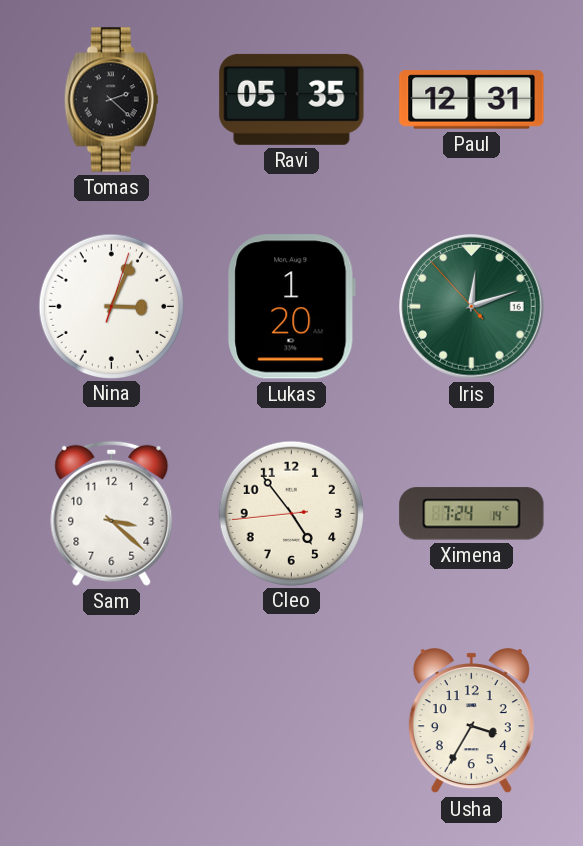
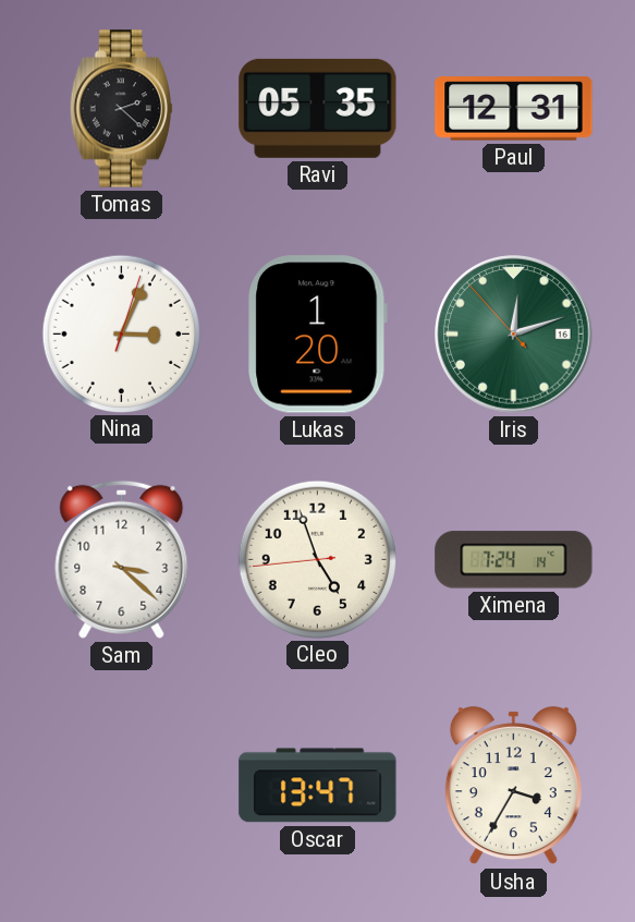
Cleo: 4:53 -> 4:56 (317, 559)
Oscar: none -> 13:47 (318, 786)
